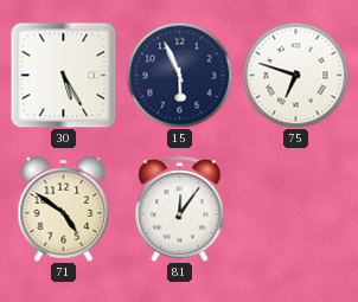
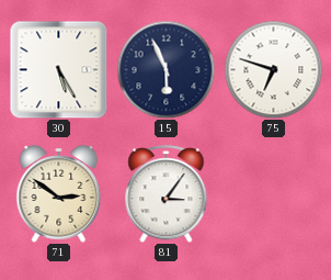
71: 4:51 -> 2:51 (59, 194)
81: 12:06 -> 3:06 (167, 194)
